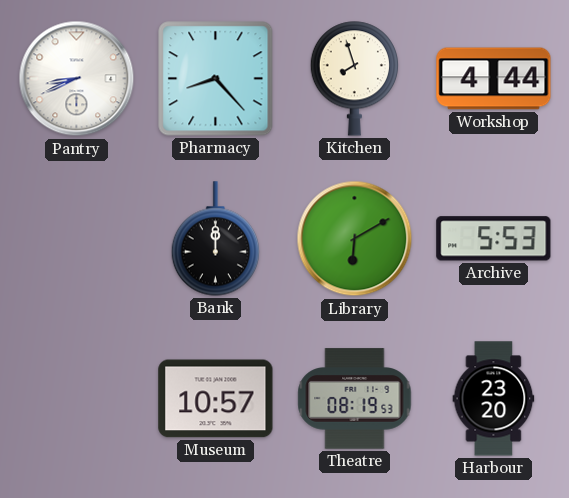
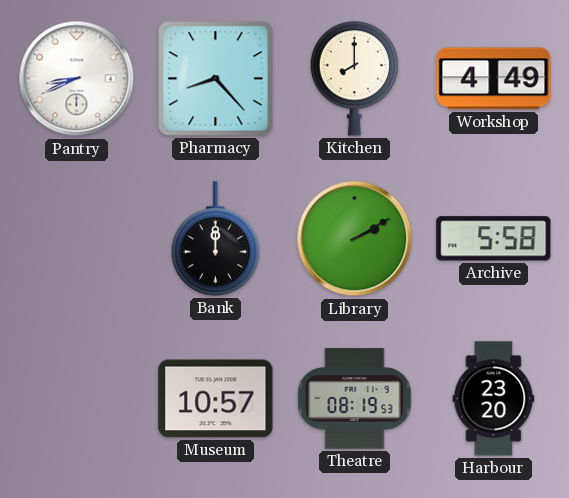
Kitchen: 7:57 -> 8:00 (354, 79)
Workshop: 4:44 -> 4:49 (494, 79)
Library: 6:10 -> 2:10 (355, 239)
Archive: 5:53 -> 5:58 (494, 239)
